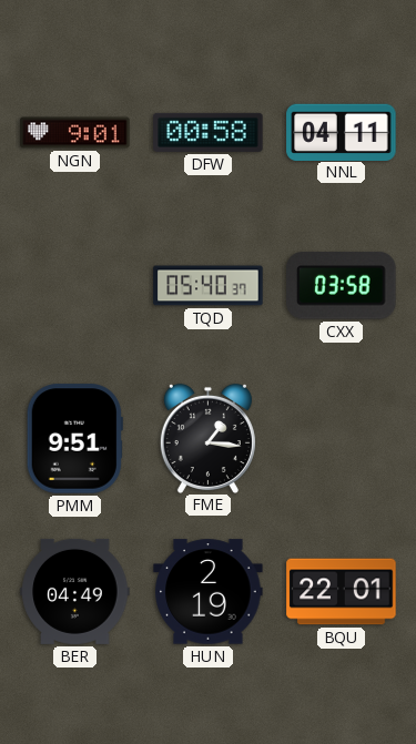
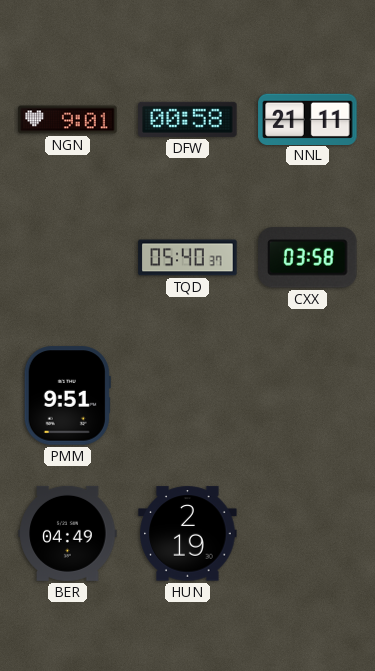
NNL: 04:11 -> 21:11 (308, 119)
FME: 1:16 -> none (207, 438)
BQU: 22:01 -> none (342, 592)
